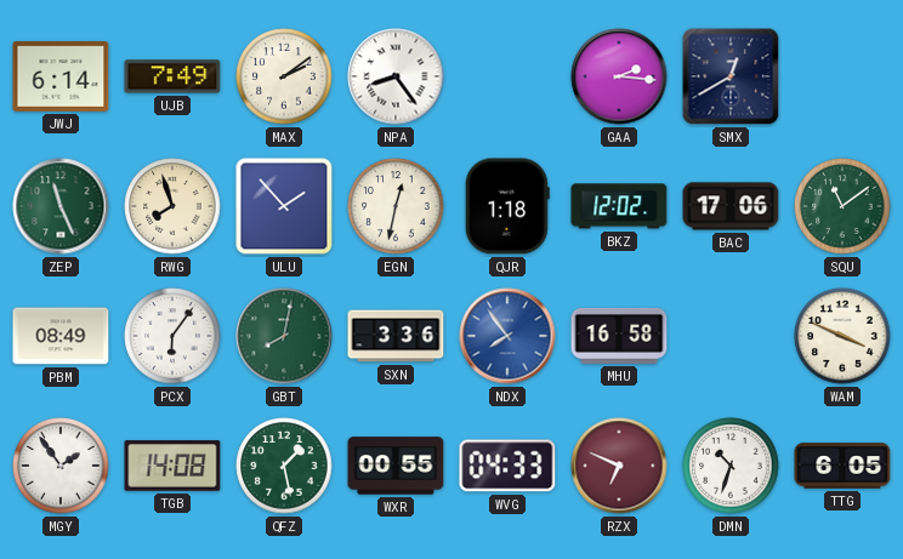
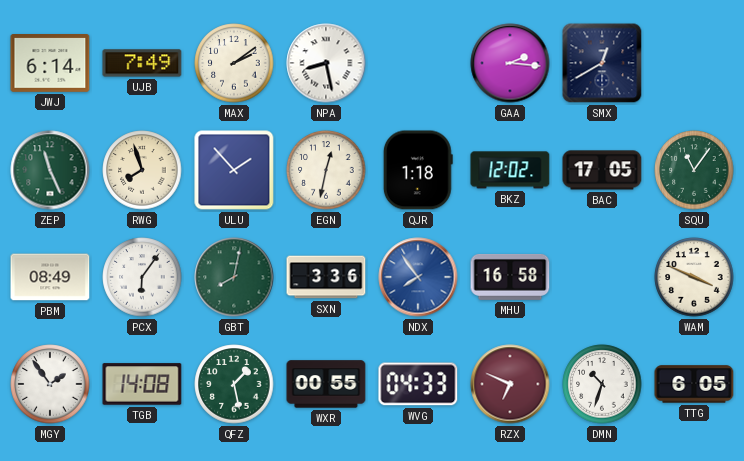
NPA: 8:24 -> 8:28 (326, 63)
BAC: 17:06 -> 17:05 (602, 170)
SQU: 11:09 -> 11:06 (694, 170)
